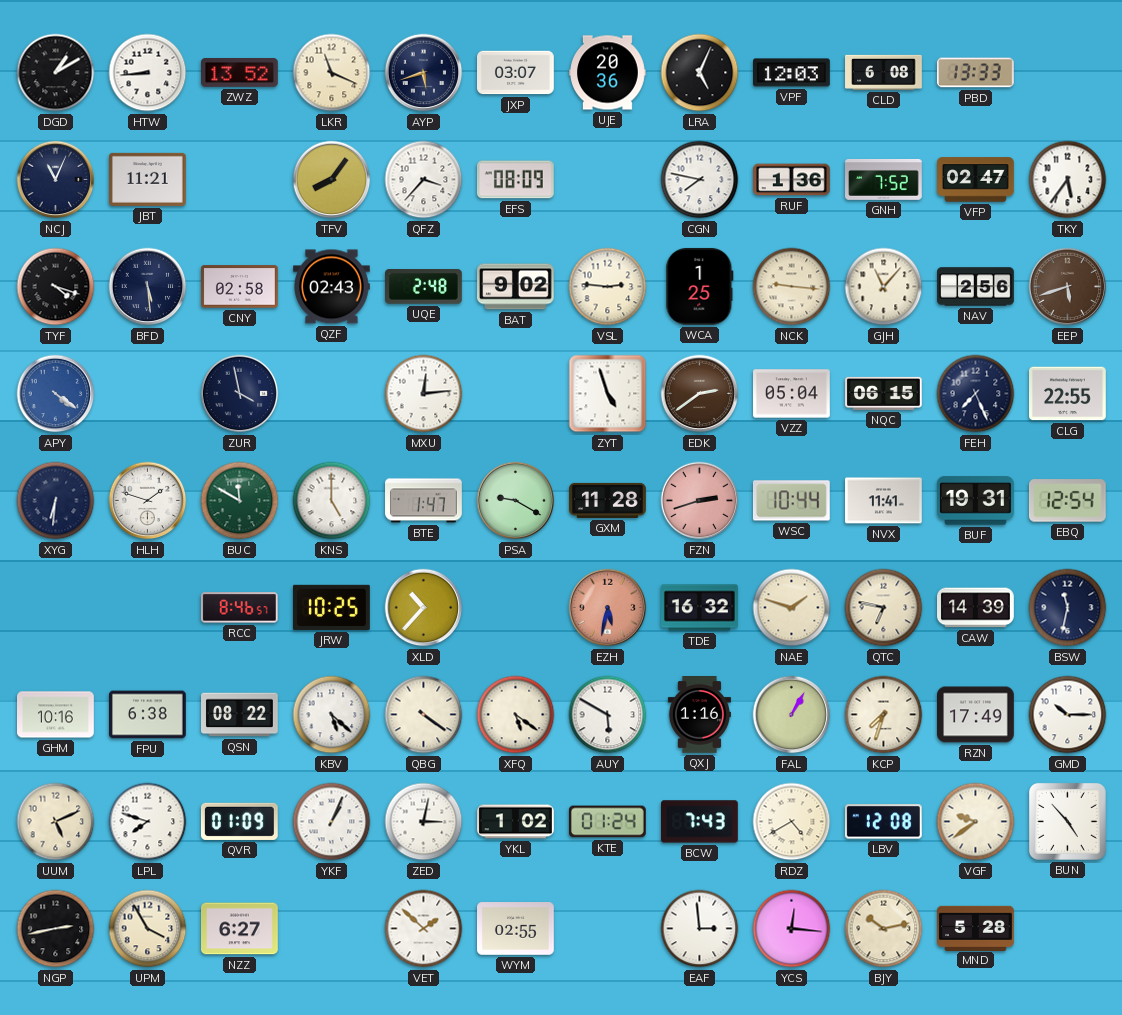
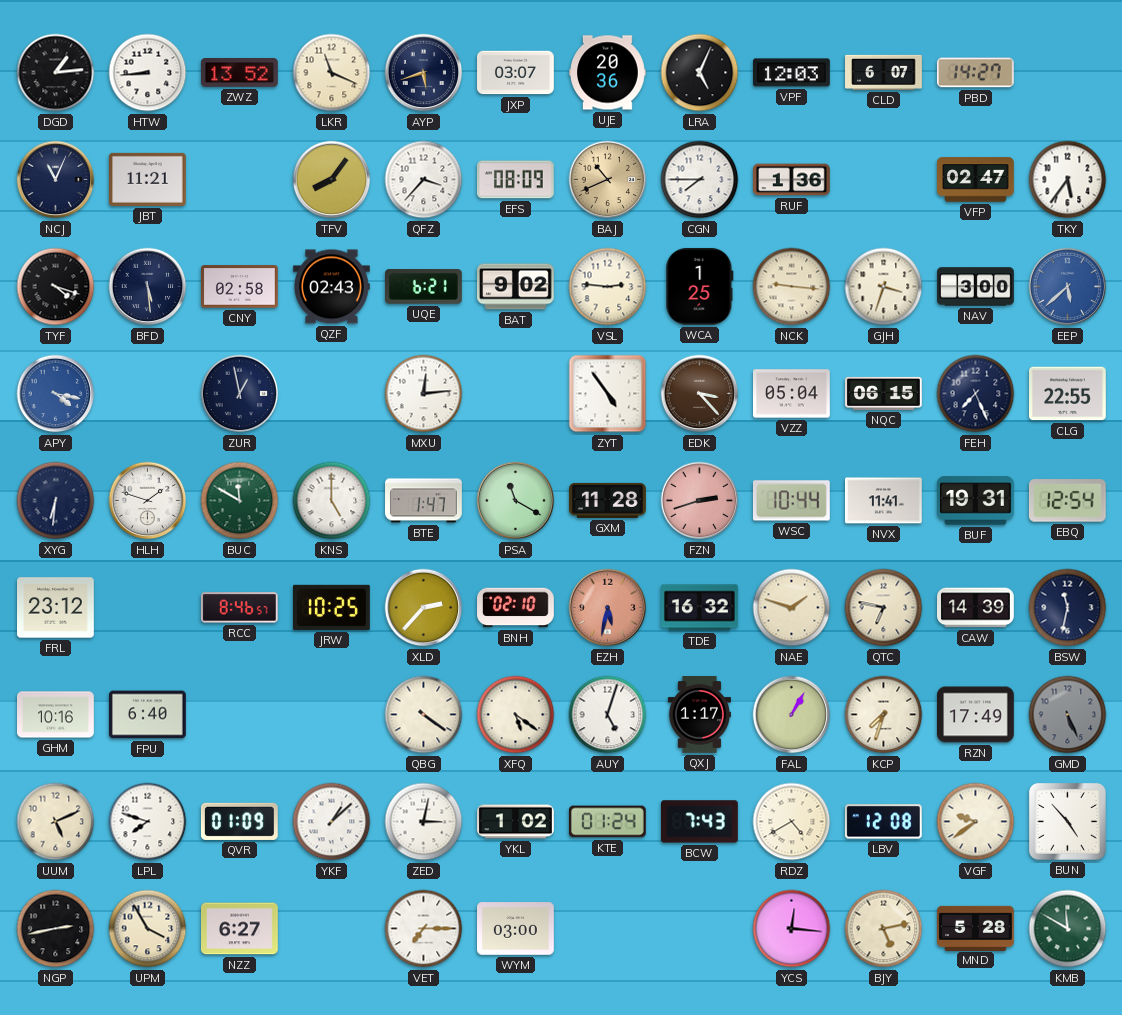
DGD: 1:10 -> 1:14 (56, 73)
CLD: 6:08 -> 6:07 (884, 72)
PBD: 13:33 -> 14:27 (975, 73)
BAJ: none -> 10:41 (608, 180)
CGN: 7:47 -> 7:45 (700, 180)
GNH: 7:52 -> none (884, 180)
UQE: 2:48 -> 6:21 (424, 287)
GJH: 11:07 -> 3:33 (884, 287)
NAV: 2:56 -> 3:00 (976, 287)
EEP: 5:42 -> 5:38 (1068, 287)
EEP dial: brown -> blue (1068, 287)
APY: 4:21 -> 4:17 (56, 394)
ZUR: 3:58 -> 12:58 (240, 394)
ZYT: 4:57 -> 4:54 (608, 394)
EDK: 2:39 -> 3:23 (700, 394)
PSA: 9:20 -> 11:20 (516, 501)
FRL: none -> 23:12 (56, 608)
XLD: 10:37 -> 2:37 (424, 608)
BNH: none -> 02:10 (516, 608)
FPU: 6:38 -> 6:40 (148, 715)
QSN: 08:22 -> none (240, 715)
KBV: 5:22 -> none (332, 715)
AUY: 5:50 -> 5:03 (608, 715)
QXJ: 1:16 -> 1:17 (699, 715)
GMD: 10:15 -> 5:26 (1068, 715)
GMD dial: white -> grey (1068, 715)
YKF: 1:04 -> 1:08 (332, 822)
VET: 1:52 -> 7:15 (424, 929)
WYM: 02:55 -> 03:00 (516, 929)
EAF: 2:59 -> none (700, 929)
BJY: 10:13 -> 5:13 (884, 929)
KMB: none -> 11:50 (1068, 929)
